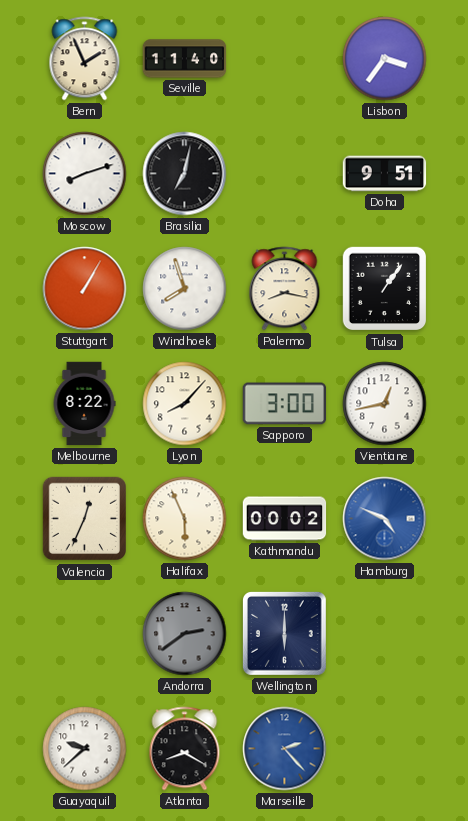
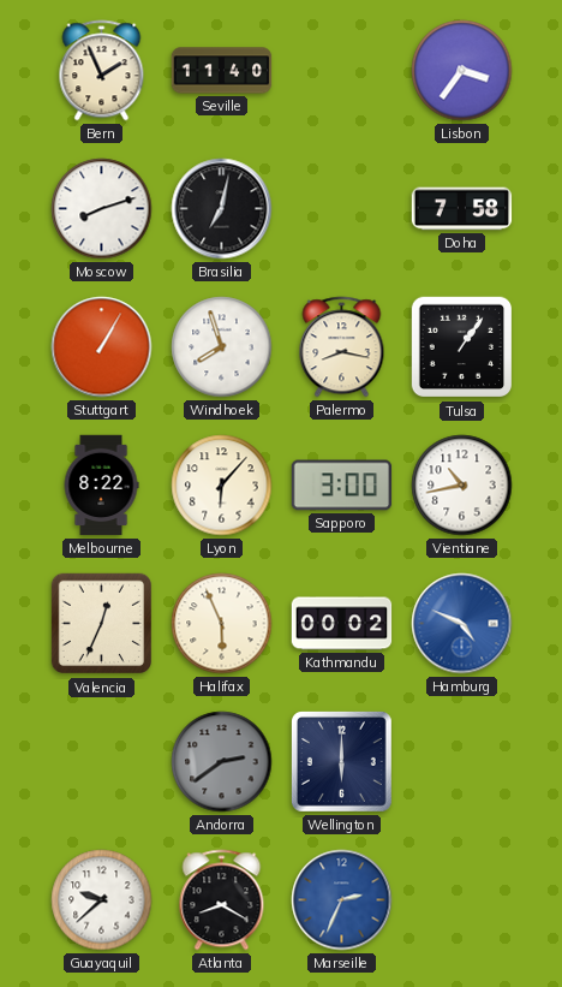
Doha: 9:51 -> 7:58 (462, 209)
Lyon: 8:07 -> 6:07 (222, 486)
Vientiane: 12:43 -> 10:43 (462, 486)
Marseille: 2:23 -> 2:34 (342, 900)
